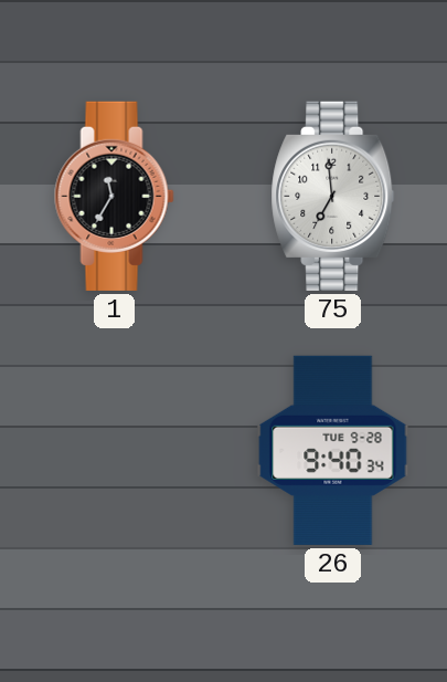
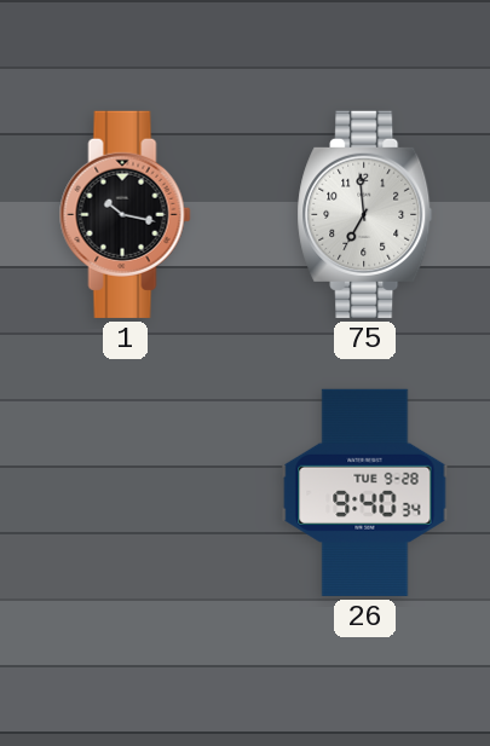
1: 11:35 -> 10:17 (126, 214)
